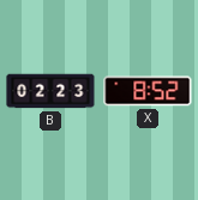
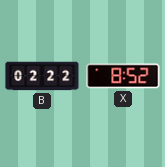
B: 02:23 -> 02:22 (42, 76)
